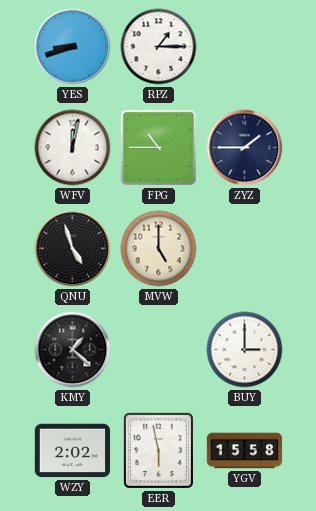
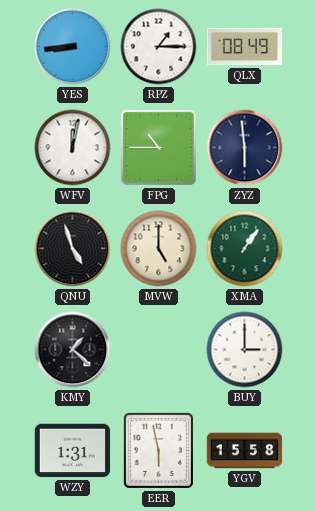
YES: 8:42 -> 8:44 (73, 47)
QLX: none -> 08:49 (245, 47)
ZYZ: 1:45 -> 5:59 (245, 148)
XMA: none -> 1:06 (245, 249)
WZY: 2:02 -> 1:31 (73, 451)
